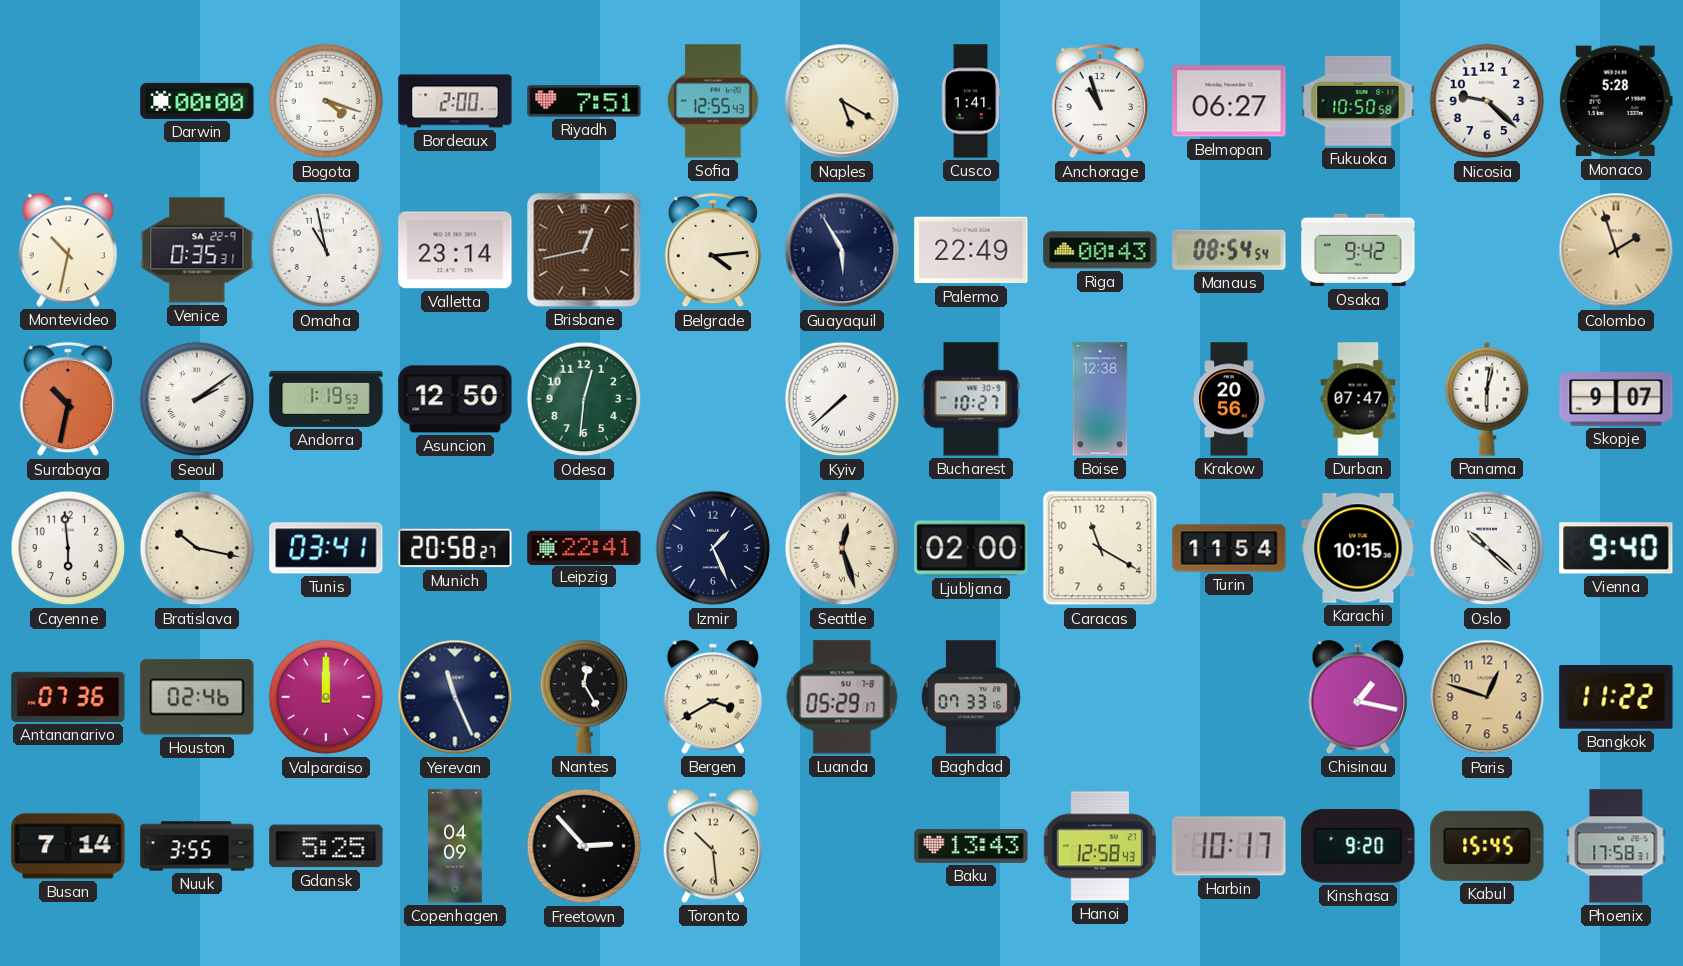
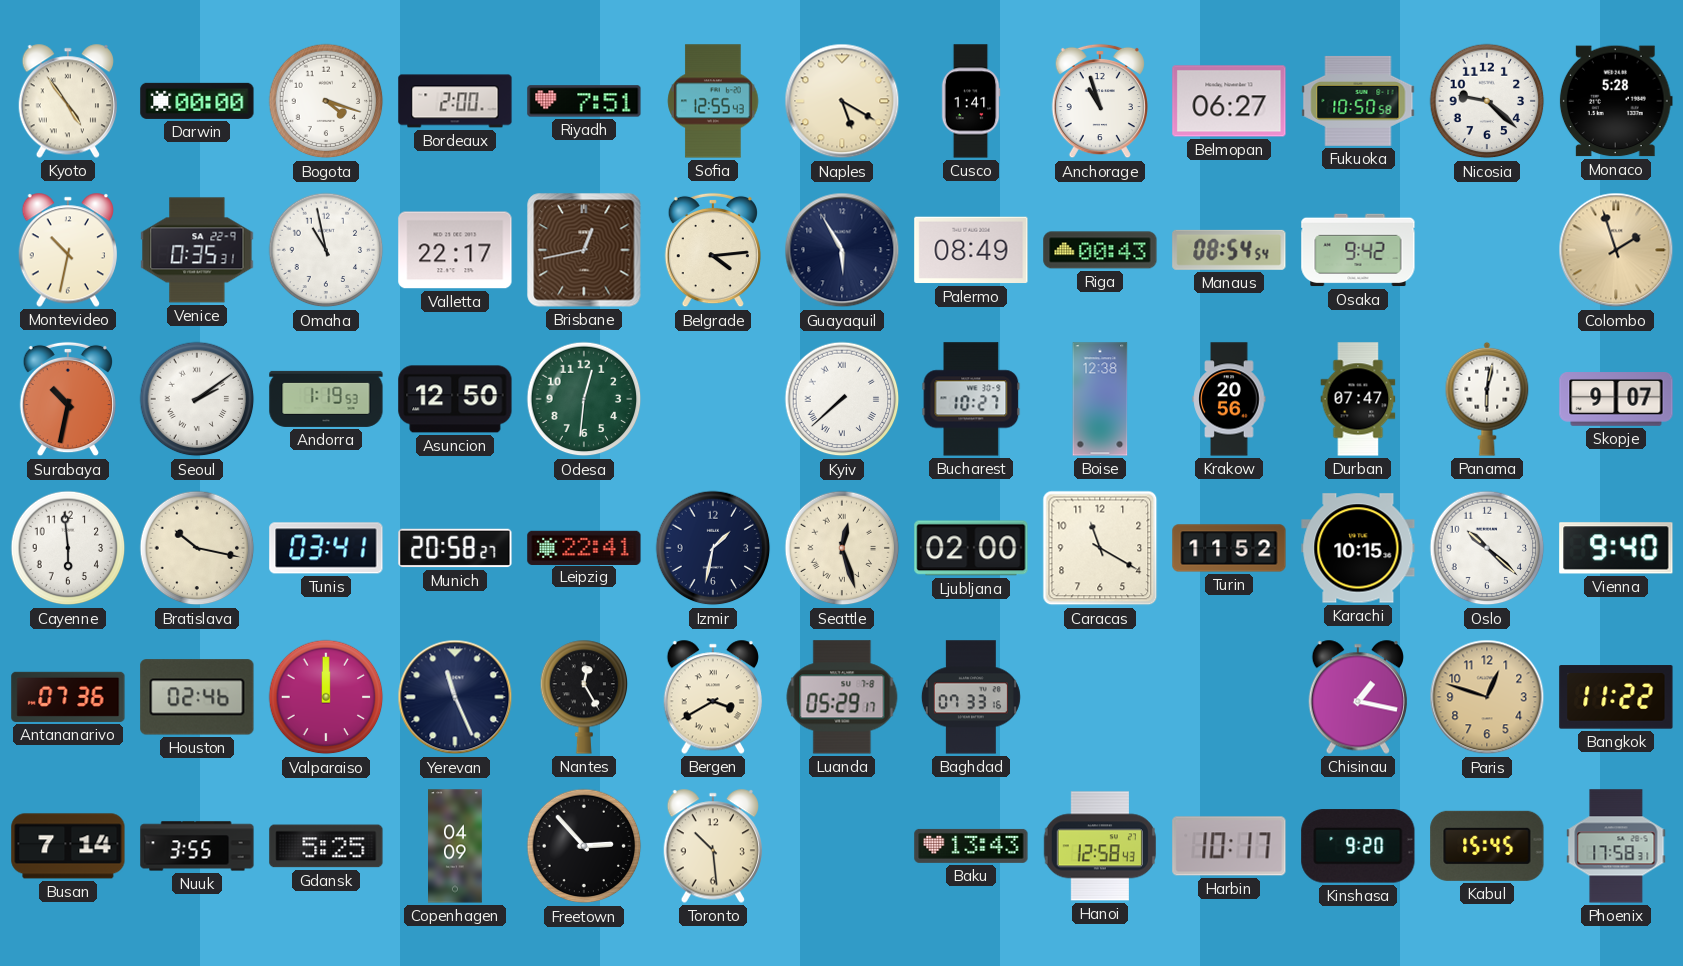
Kyoto: none -> 4:54 (67, 101)
Valletta: 23:14 -> 22:17 (455, 250)
Palermo: 22:49 -> 08:49 (971, 250)
Izmir: 1:26 -> 1:32 (713, 548)
Turin: 11:54 -> 11:52 (1229, 548)
